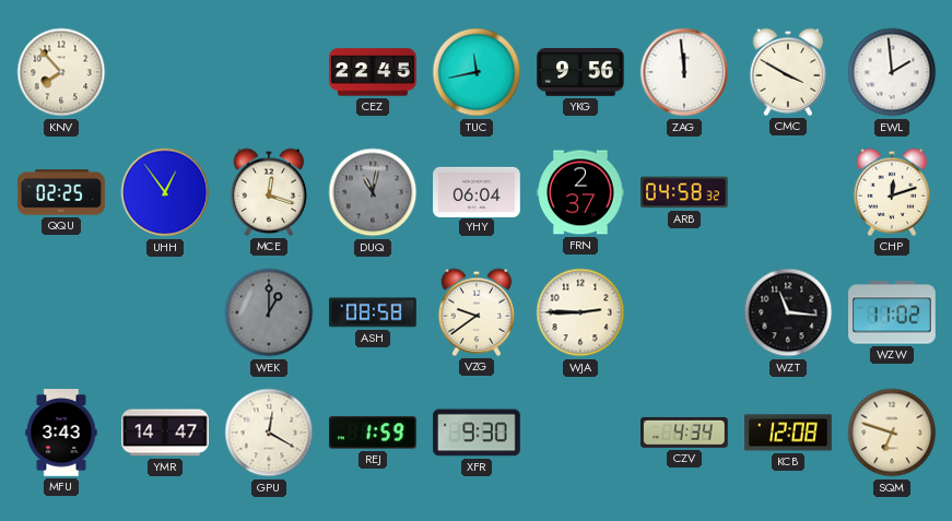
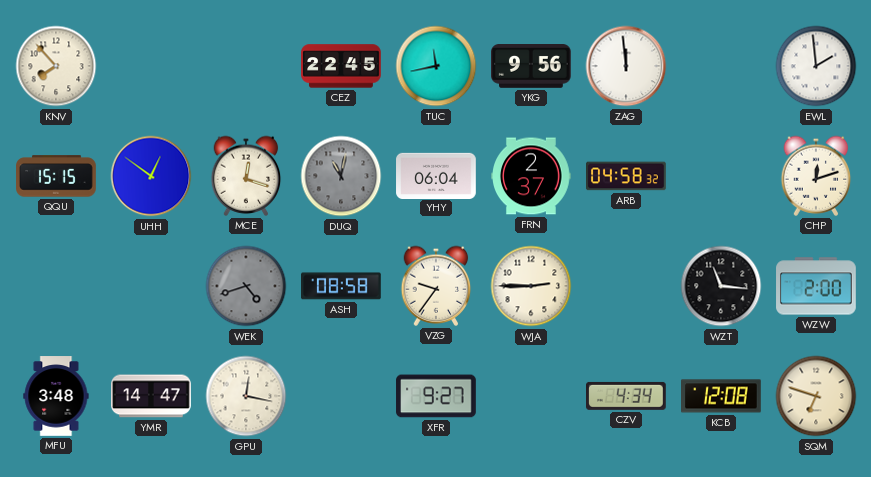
CMC: 3:50 -> none (788, 72)
QQU: 02:25 -> 15:15 (56, 176)
UHH: 12:54 -> 12:51 (151, 176)
WEK: 1:00 -> 4:42 (246, 286)
VZG: 9:39 -> 9:36 (436, 286)
WZW: 11:02 -> 2:00 (816, 286)
MFU: 3:43 -> 3:48 (56, 396)
GPU: 12:20 -> 12:17 (246, 396)
REJ: 1:59 -> none (374, 433)
XFR: 9:30 -> 9:27 (436, 396)
